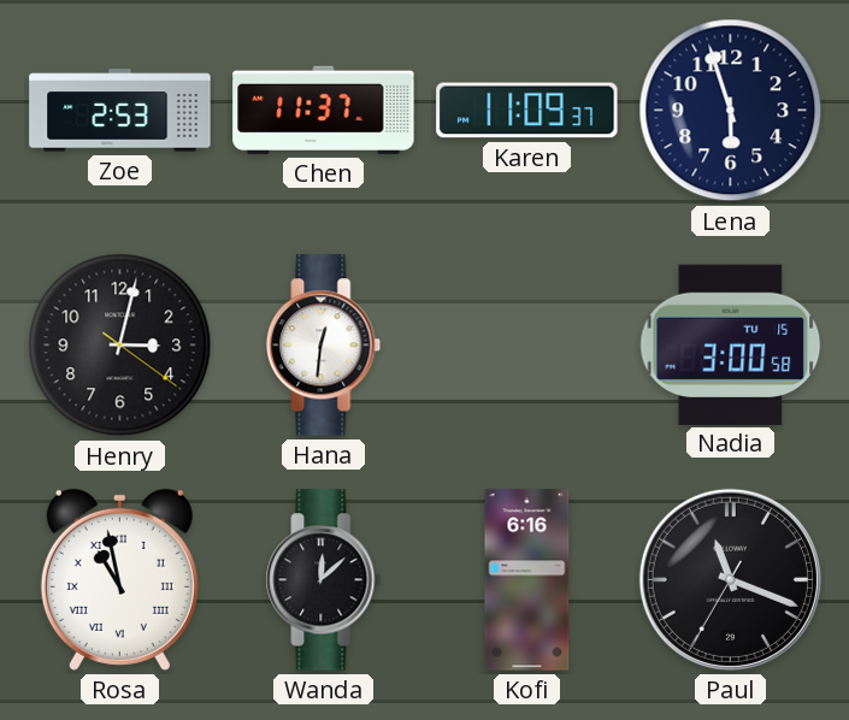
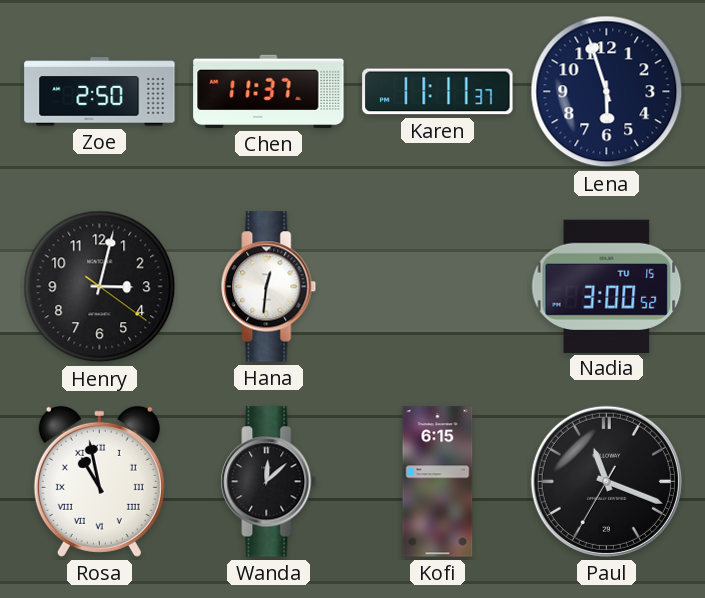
Zoe: 2:53 -> 2:50 (100, 92)
Karen: 11:09 -> 11:11 (438, 92)
Nadia: 3:00:58 -> 3:00:52 (607, 286)
Kofi: 6:16 -> 6:15 (438, 482)
